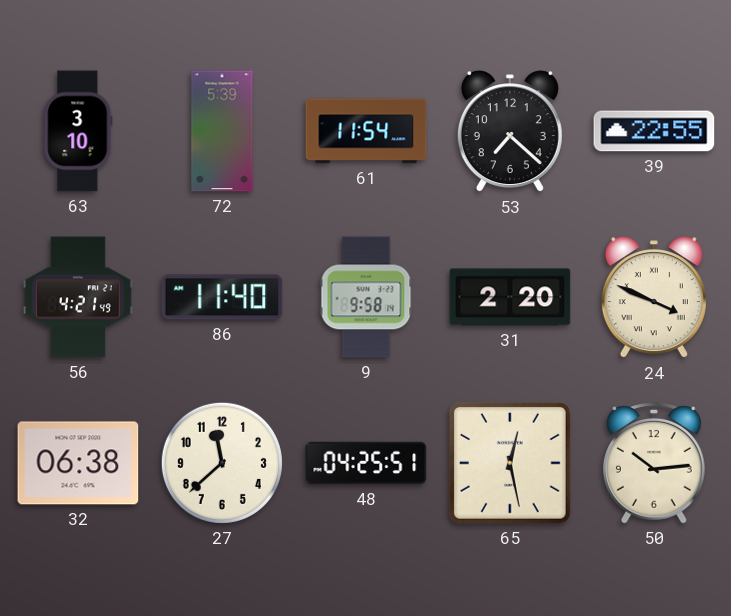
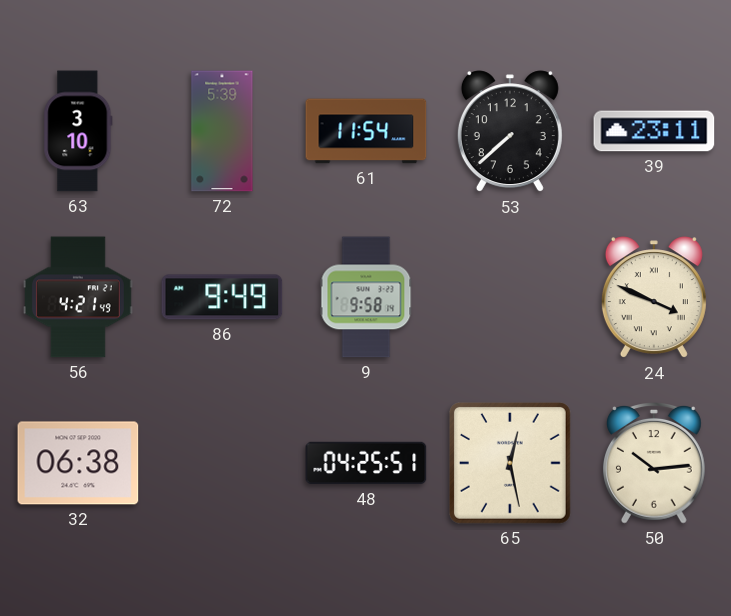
53: 7:22 -> 7:38 (510, 132)
39: 22:55 -> 23:11 (654, 131)
86: 11:40 -> 9:49 (222, 297)
31: 2:20 -> none (510, 297)
27: 11:38 -> none (222, 463)
